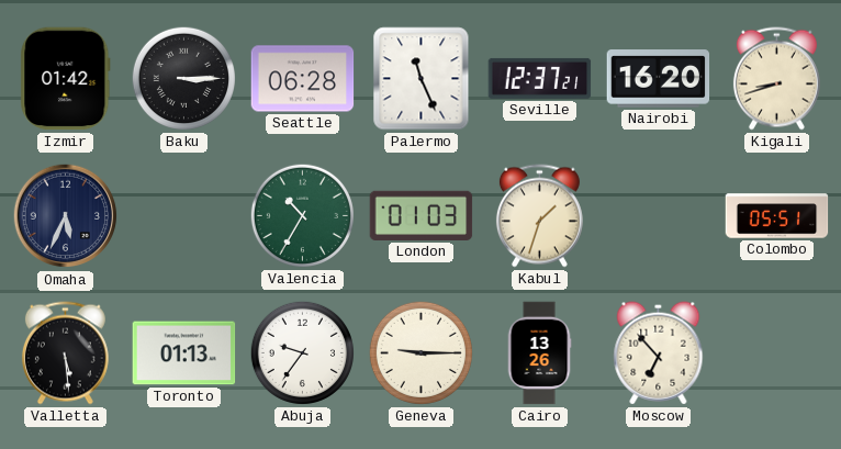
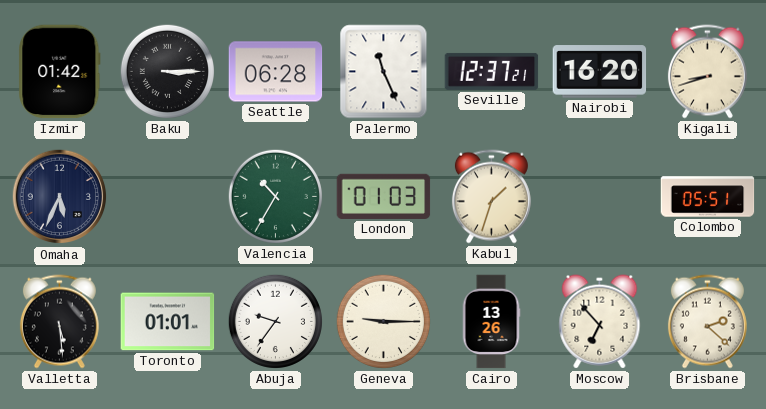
Toronto: 01:13 -> 01:01 (168, 322)
Brisbane: none -> 2:22 (707, 322)
